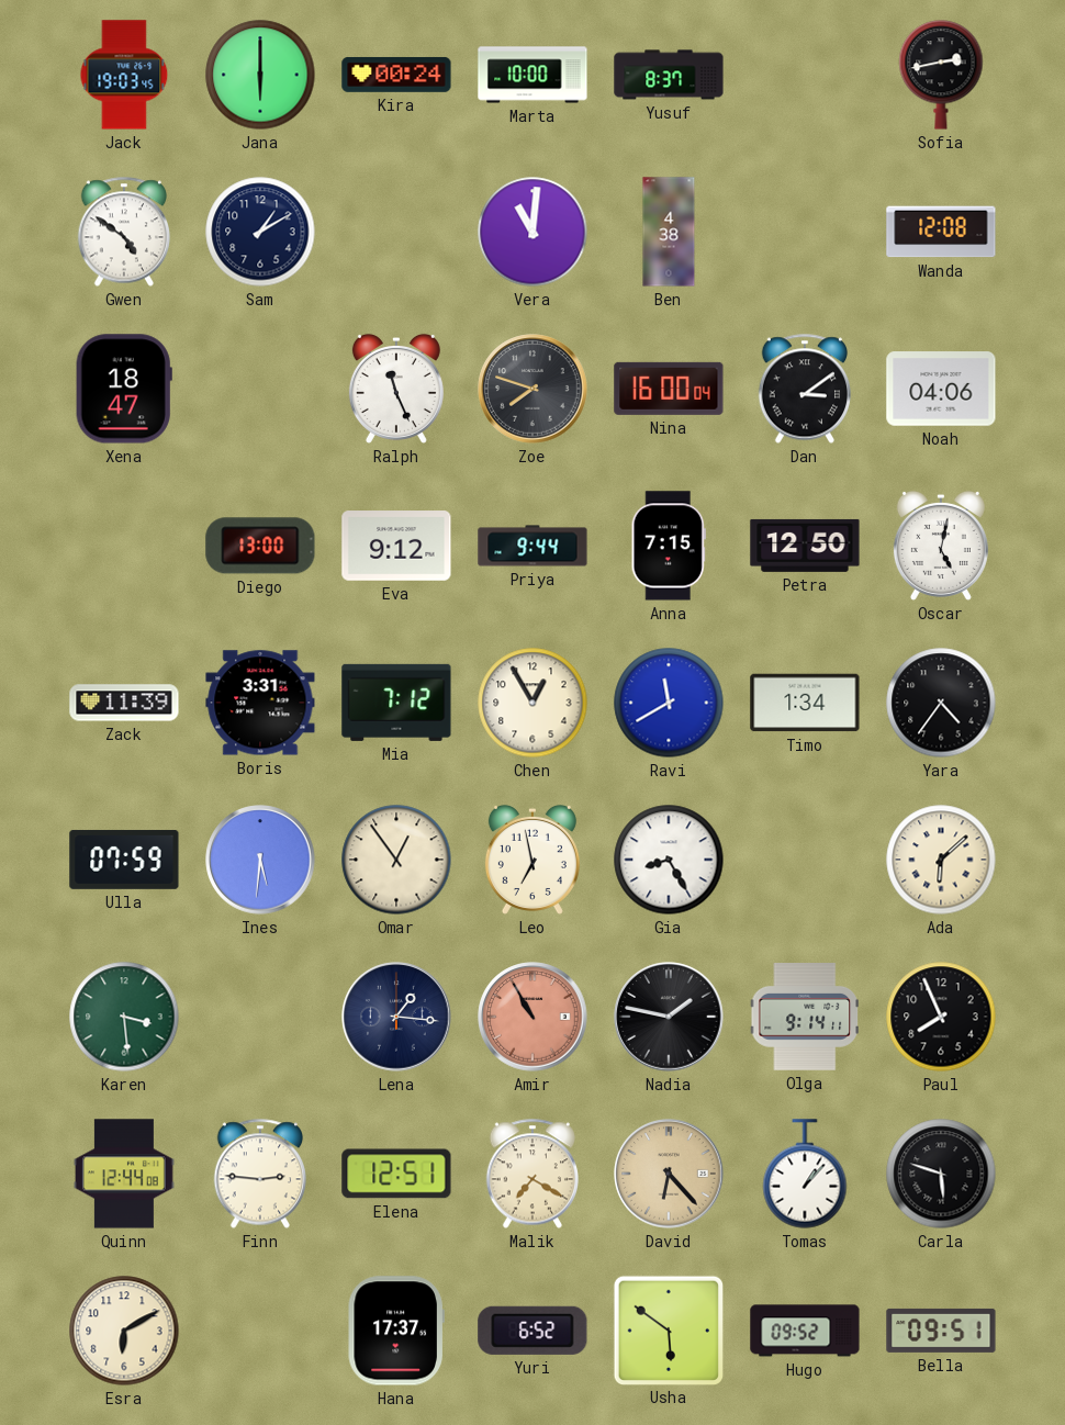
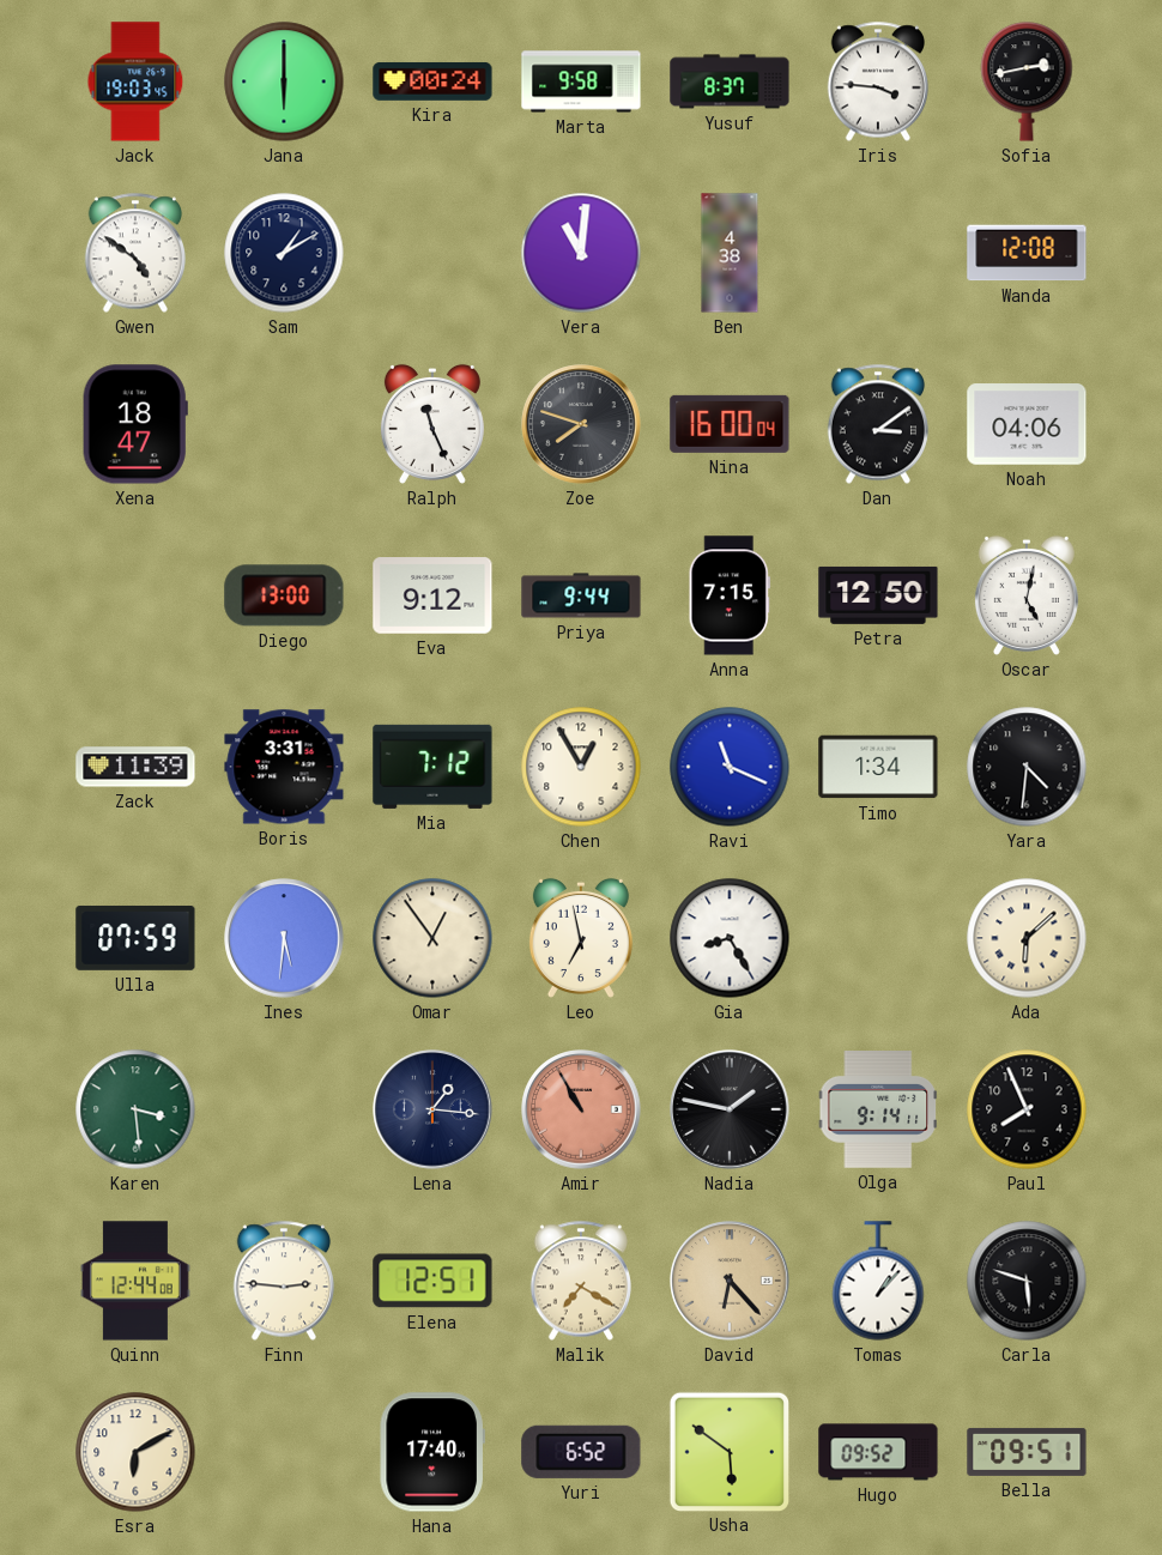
Marta: 10:00 -> 9:58 (581, 81)
Iris: none -> 3:46 (878, 81)
Ravi: 11:40 -> 11:19 (730, 767)
Yara: 4:36 -> 4:31 (1027, 767)
Hana: 17:37 -> 17:40 (432, 1452)
